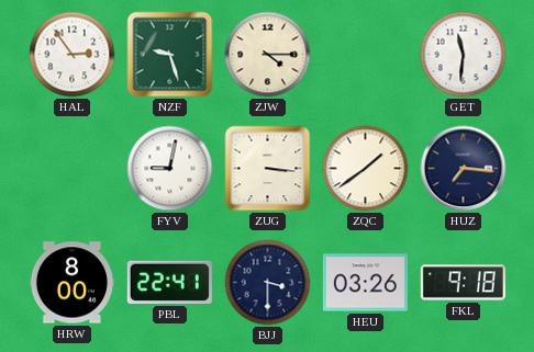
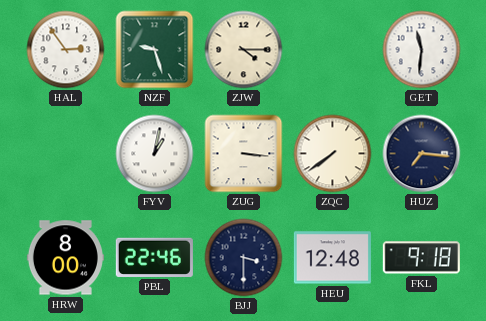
FYV: 9:02 -> 1:02 (155, 154)
ZQC: 1:39 -> 7:39 (333, 154)
PBL: 22:41 -> 22:46 (154, 257)
HEU: 03:26 -> 12:48 (332, 258)
